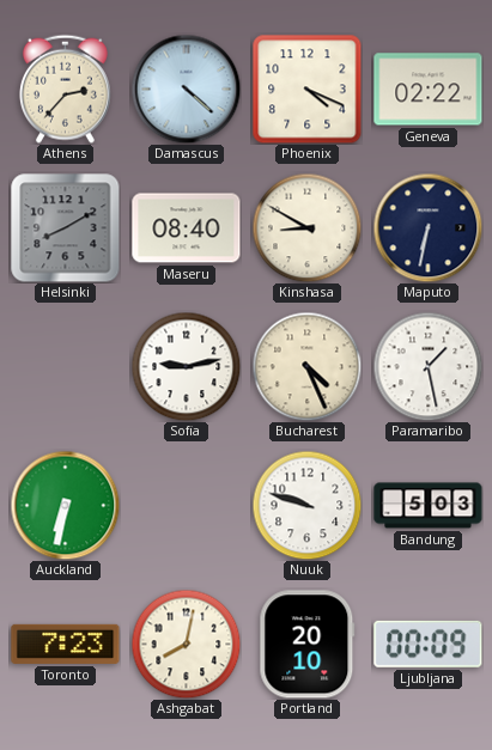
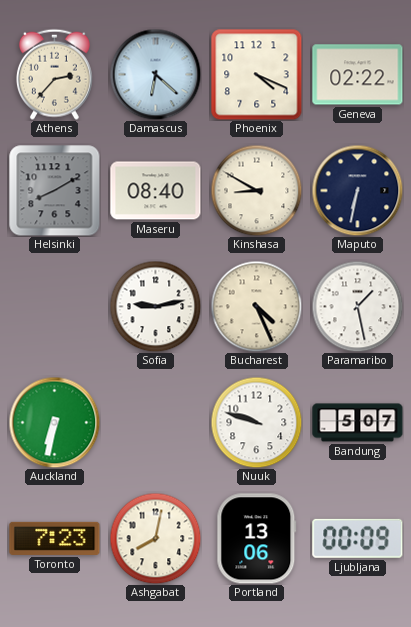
Damascus: 4:22 -> 6:22 (155, 74)
Bandung: 5:03 -> 5:07 (358, 423)
Portland: 20:10 -> 13:06 (257, 539)
